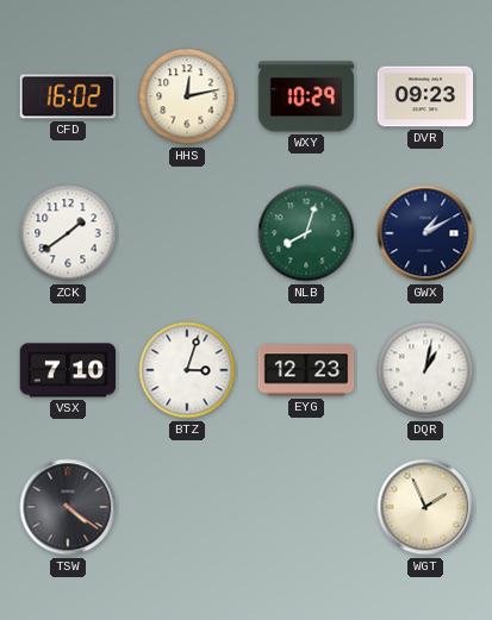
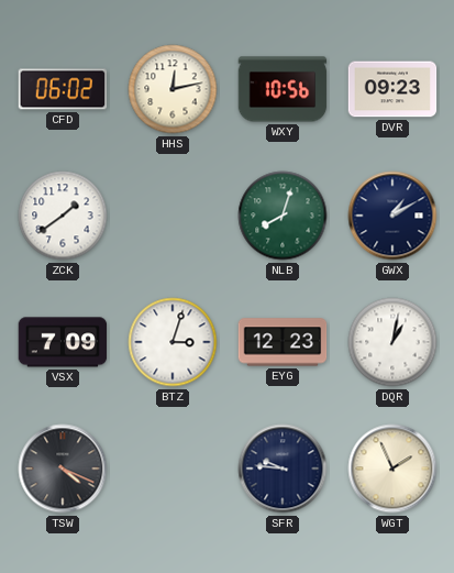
CFD: 16:02 -> 06:02 (63, 89)
WXY: 10:29 -> 10:56 (283, 89)
VSX: 7:10 -> 7:09 (63, 342)
TSW: 4:21 -> 4:19 (63, 469)
SFR: none -> 9:46 (283, 469)
